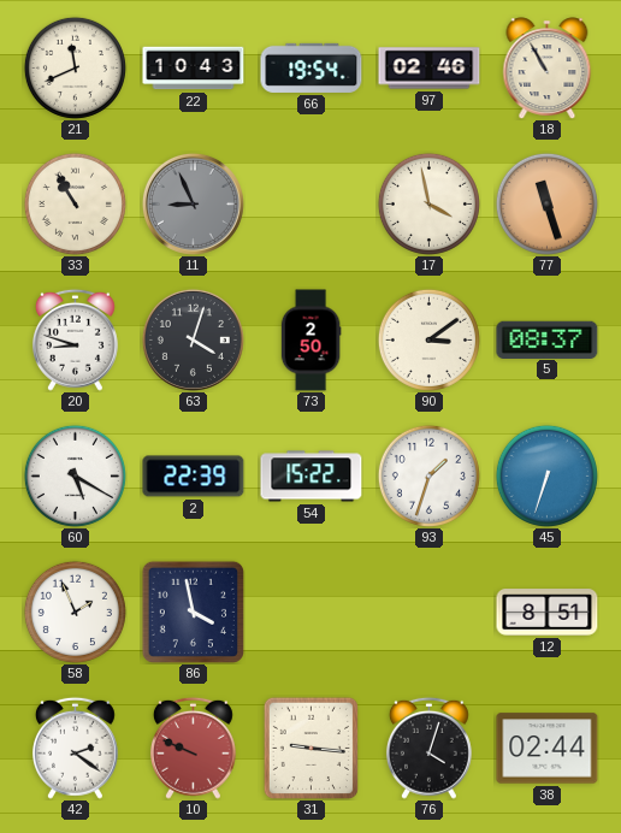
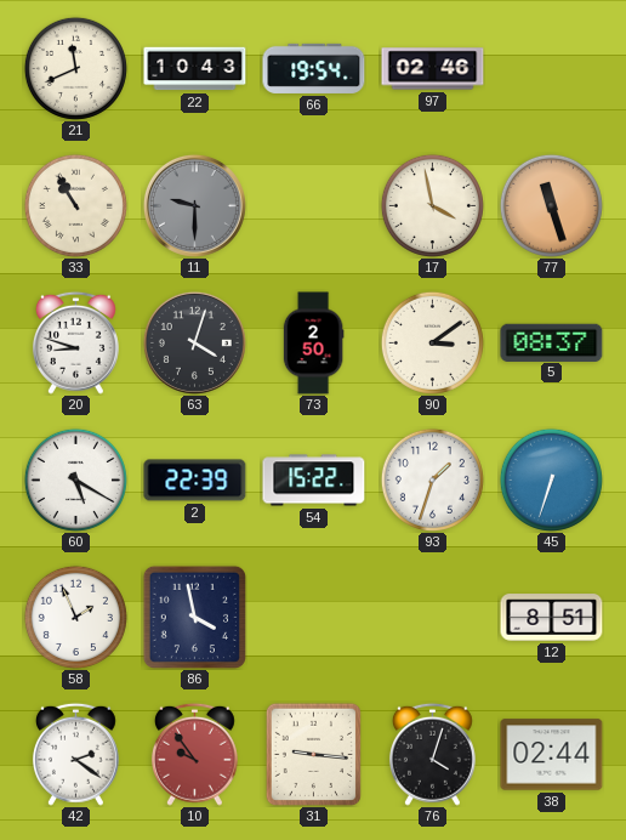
18: 10:55 -> none (548, 67)
11: 8:56 -> 9:30 (194, 205)
10: 9:49 -> 9:54 (194, 754)
